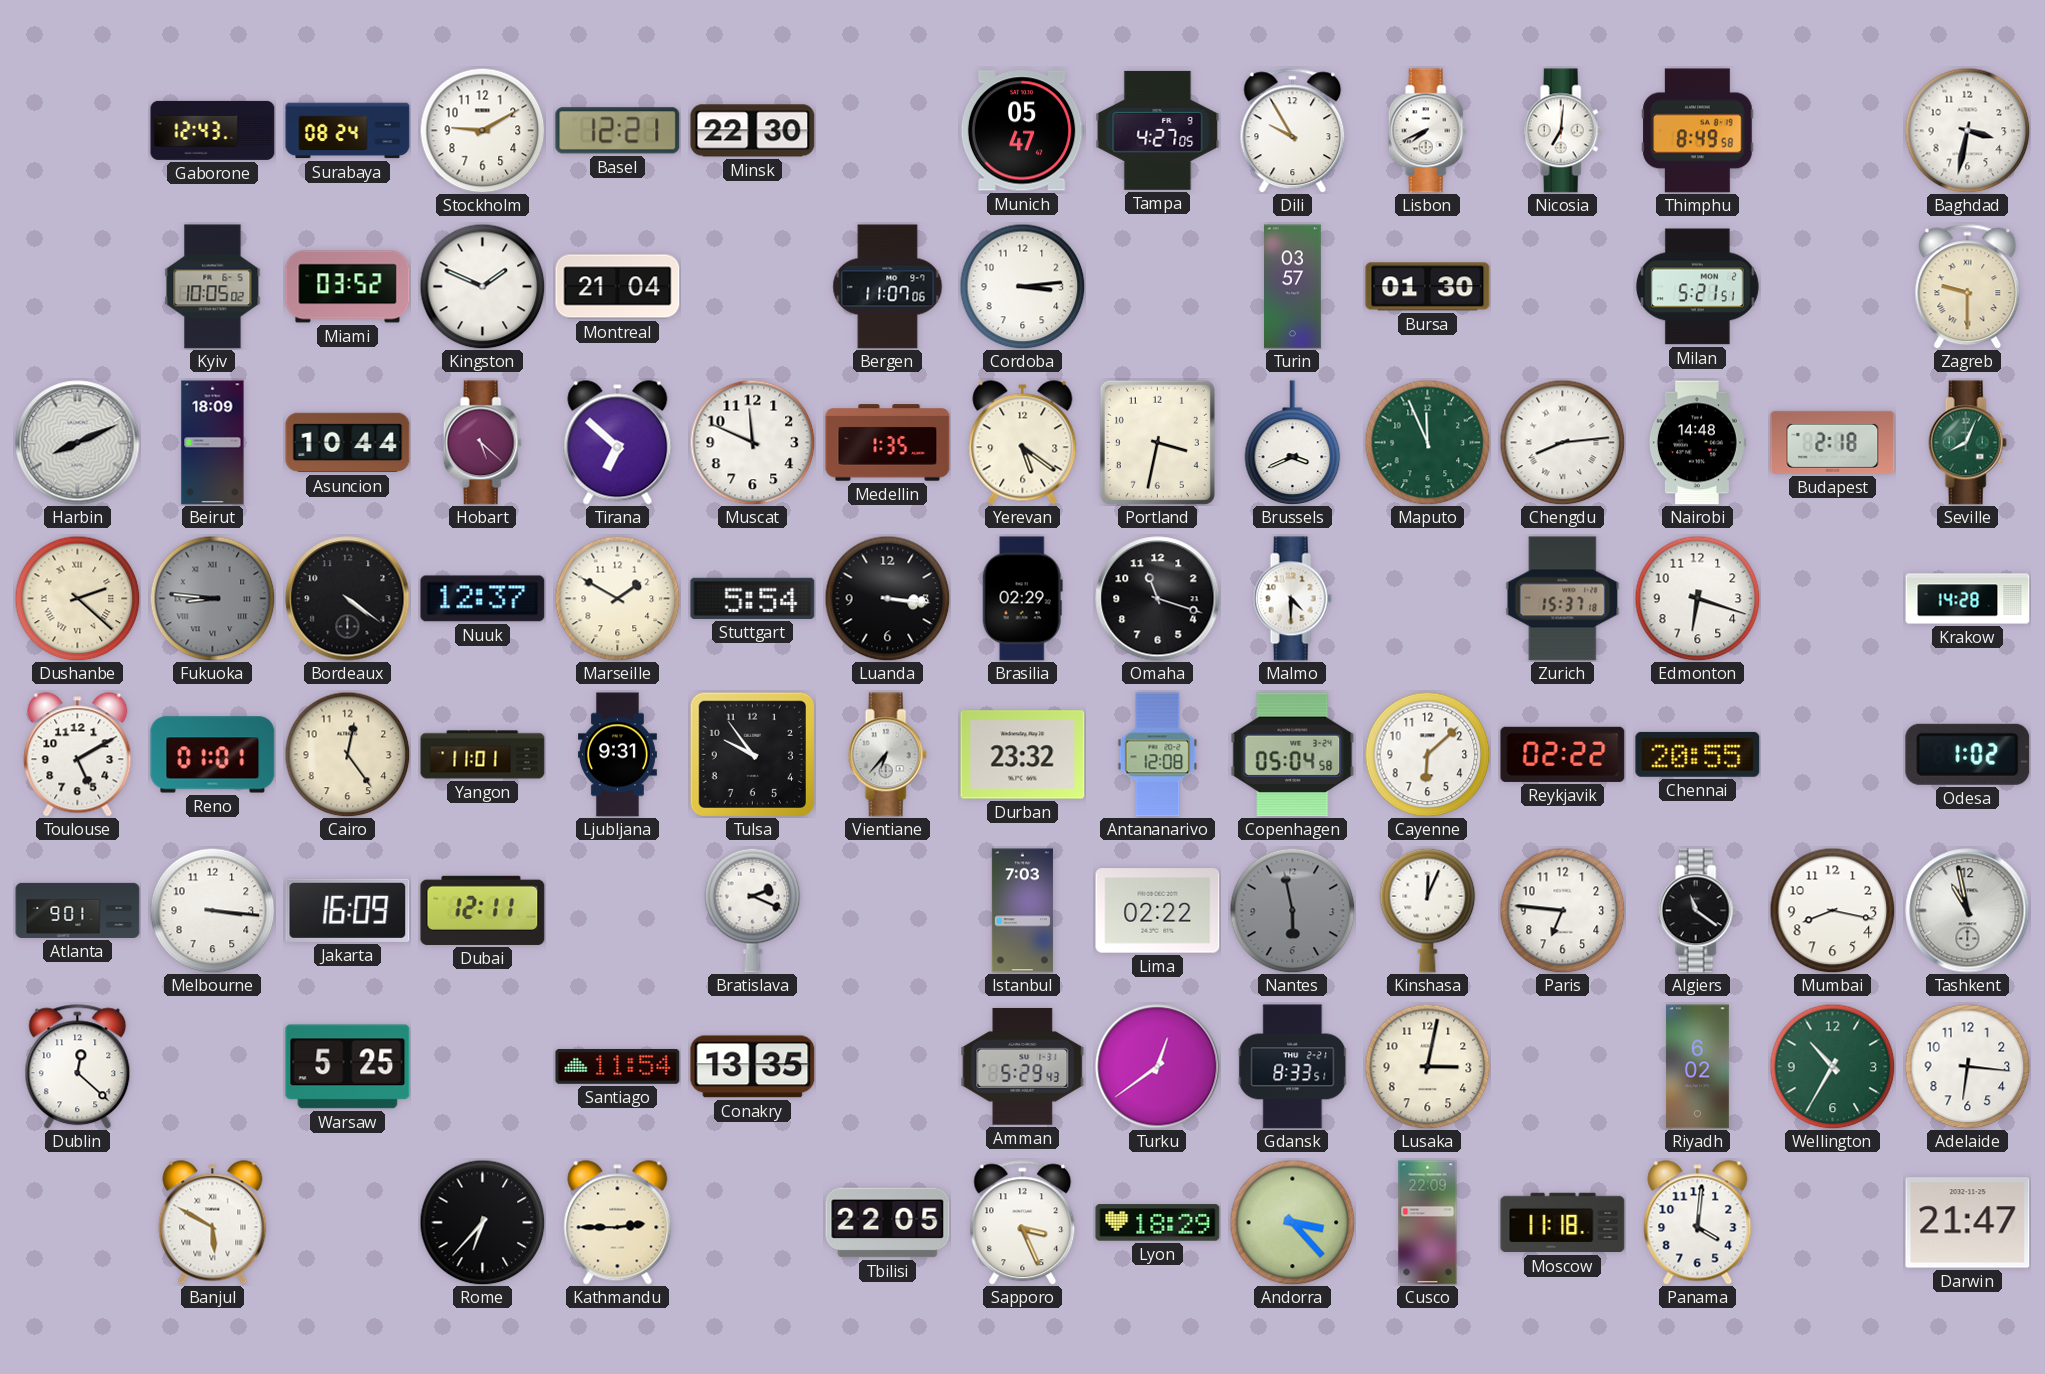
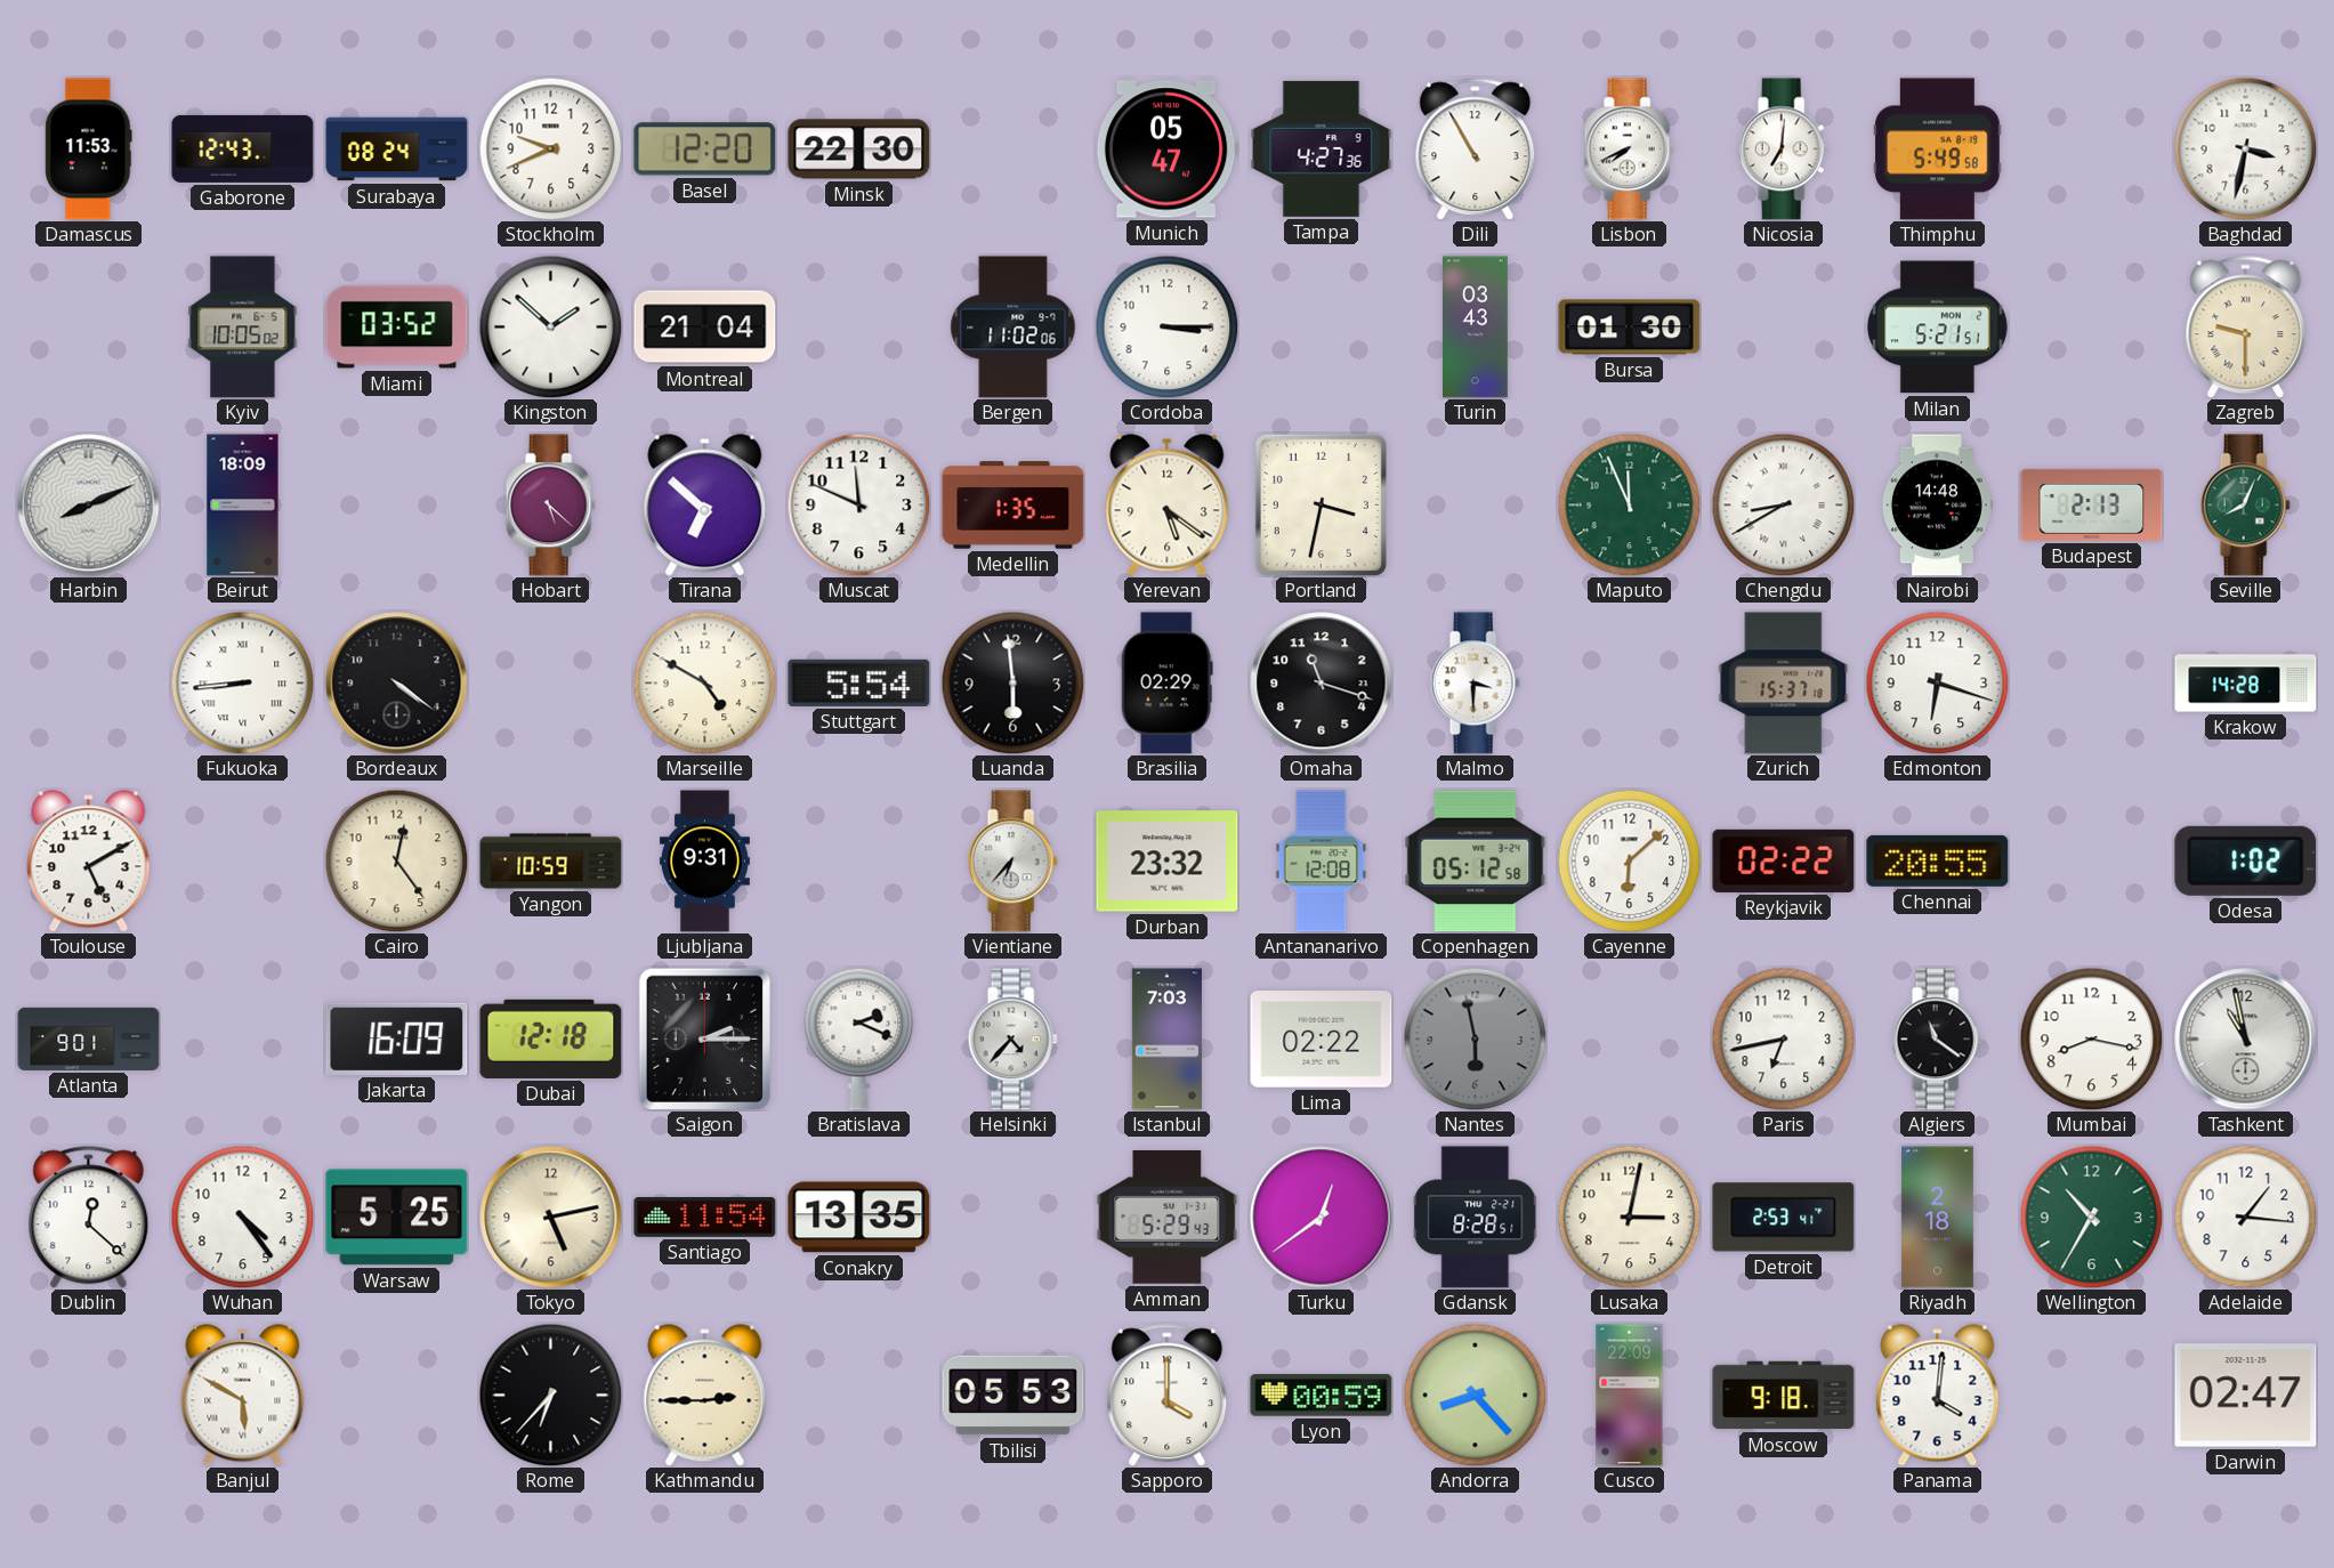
Damascus: none -> 11:53 (89, 149)
Stockholm: 9:10 -> 9:41 (550, 148)
Basel: 12:21 -> 12:20 (705, 149)
Tampa: 4:27:05 -> 4:27:36 (1322, 148)
Dili: 9:55 -> 10:55 (1476, 149)
Thimphu: 8:49 -> 5:49 (1938, 149)
Kingston: 1:49 -> 1:52 (550, 326)
Bergen: 11:07 -> 11:02 (1013, 328)
Cordoba: 3:14 -> 3:15 (1166, 326)
Turin: 03:57 -> 03:43 (1476, 328)
Asuncion: 10:44 -> none (348, 443)
Brussels: 3:41 -> none (1293, 442)
Chengdu: 8:14 -> 8:40 (1783, 504)
Budapest: 2:18 -> 2:13 (2092, 504)
Dushanbe: 2:22 -> none (77, 598)
Fukuoka: 8:46 -> 8:44 (242, 682)
Fukuoka dial: grey -> white (242, 682)
Nuuk: 12:37 -> none (483, 599)
Marseille: 1:50 -> 4:50 (704, 682)
Luanda: 3:16 -> 5:59 (1012, 682)
Malmo: 4:30 -> 3:30 (1475, 684)
Reno: 01:01 -> none (213, 755)
Yangon: 11:01 -> 10:59 (551, 862)
Tulsa: 9:54 -> none (752, 754)
Copenhagen: 05:04 -> 05:12 (1476, 862)
Melbourne: 3:16 -> none (212, 910)
Dubai: 12:11 -> 12:18 (551, 1038)
Saigon: none -> 2:15 (704, 1038)
Helsinki: none -> 4:37 (1012, 1040)
Kinshasa: 12:04 -> none (1428, 910)
Paris: 6:46 -> 6:43 (1783, 1038)
Wuhan: none -> 4:24 (242, 1217)
Tokyo: none -> 5:13 (551, 1218)
Gdansk: 8:33 -> 8:28 (1476, 1218)
Detroit: none -> 2:53 (1784, 1218)
Riyadh: 6:02 -> 2:18 (1937, 1218)
Adelaide: 6:16 -> 1:16 (2245, 1217)
Tbilisi: 22:05 -> 05:53 (1013, 1396)
Sapporo: 3:26 -> 4:00 (1168, 1396)
Lyon: 18:29 -> 00:59 (1322, 1396)
Andorra: 3:23 -> 8:23 (1475, 1395)
Moscow: 11:18 -> 9:18 (1784, 1396)
Darwin: 21:47 -> 02:47 (2246, 1396)
